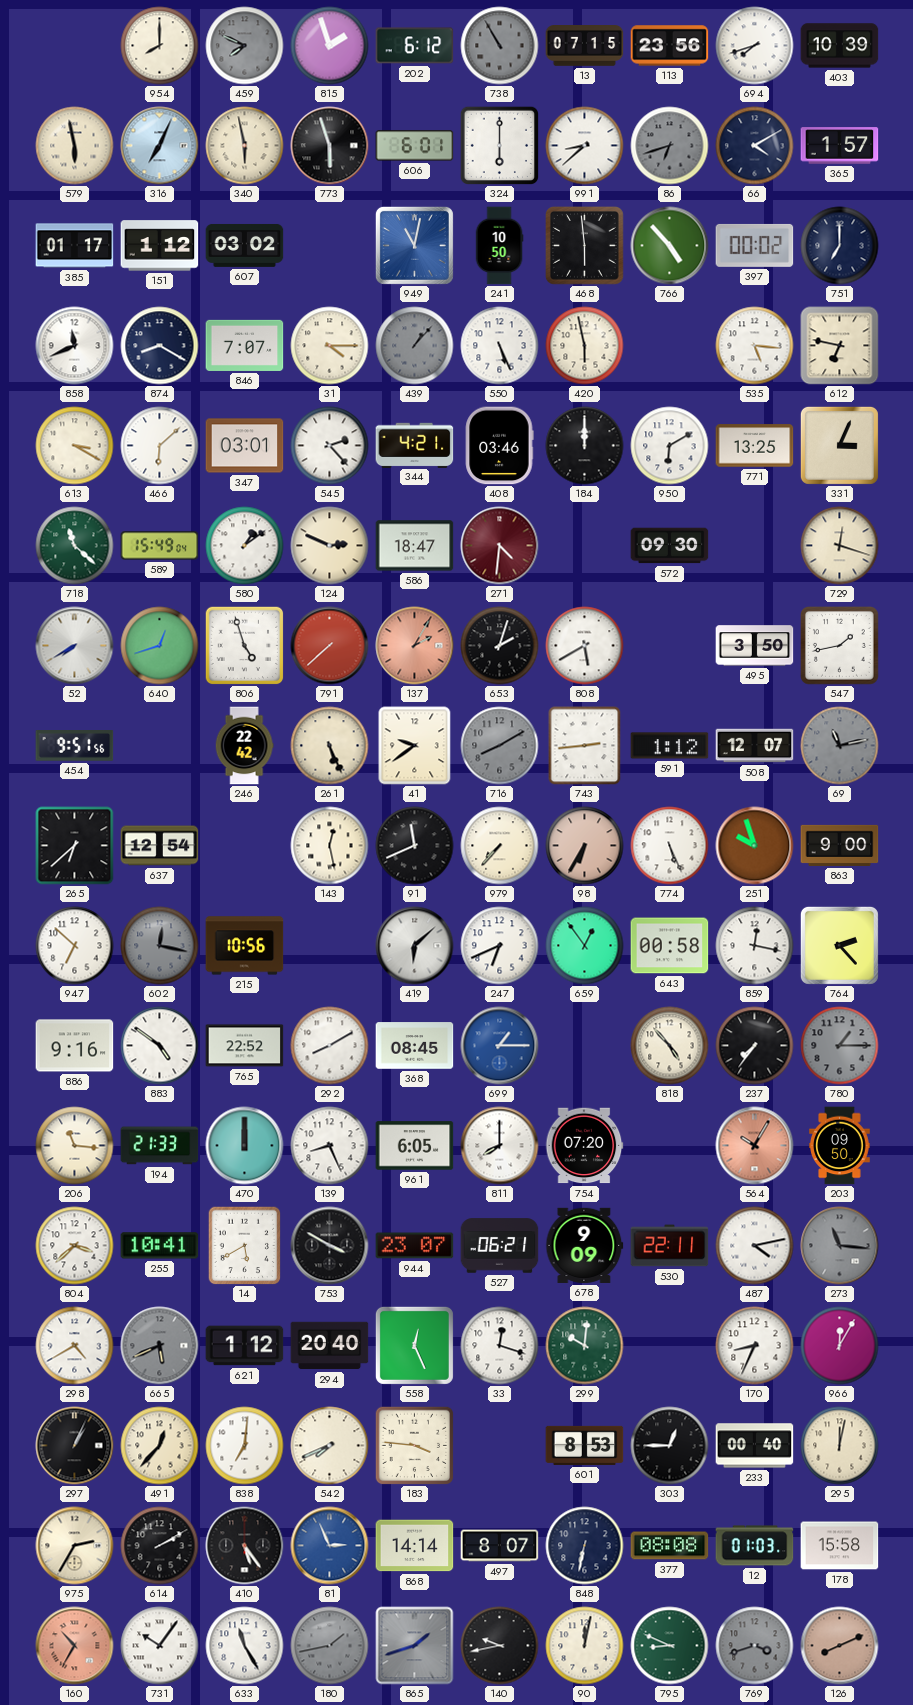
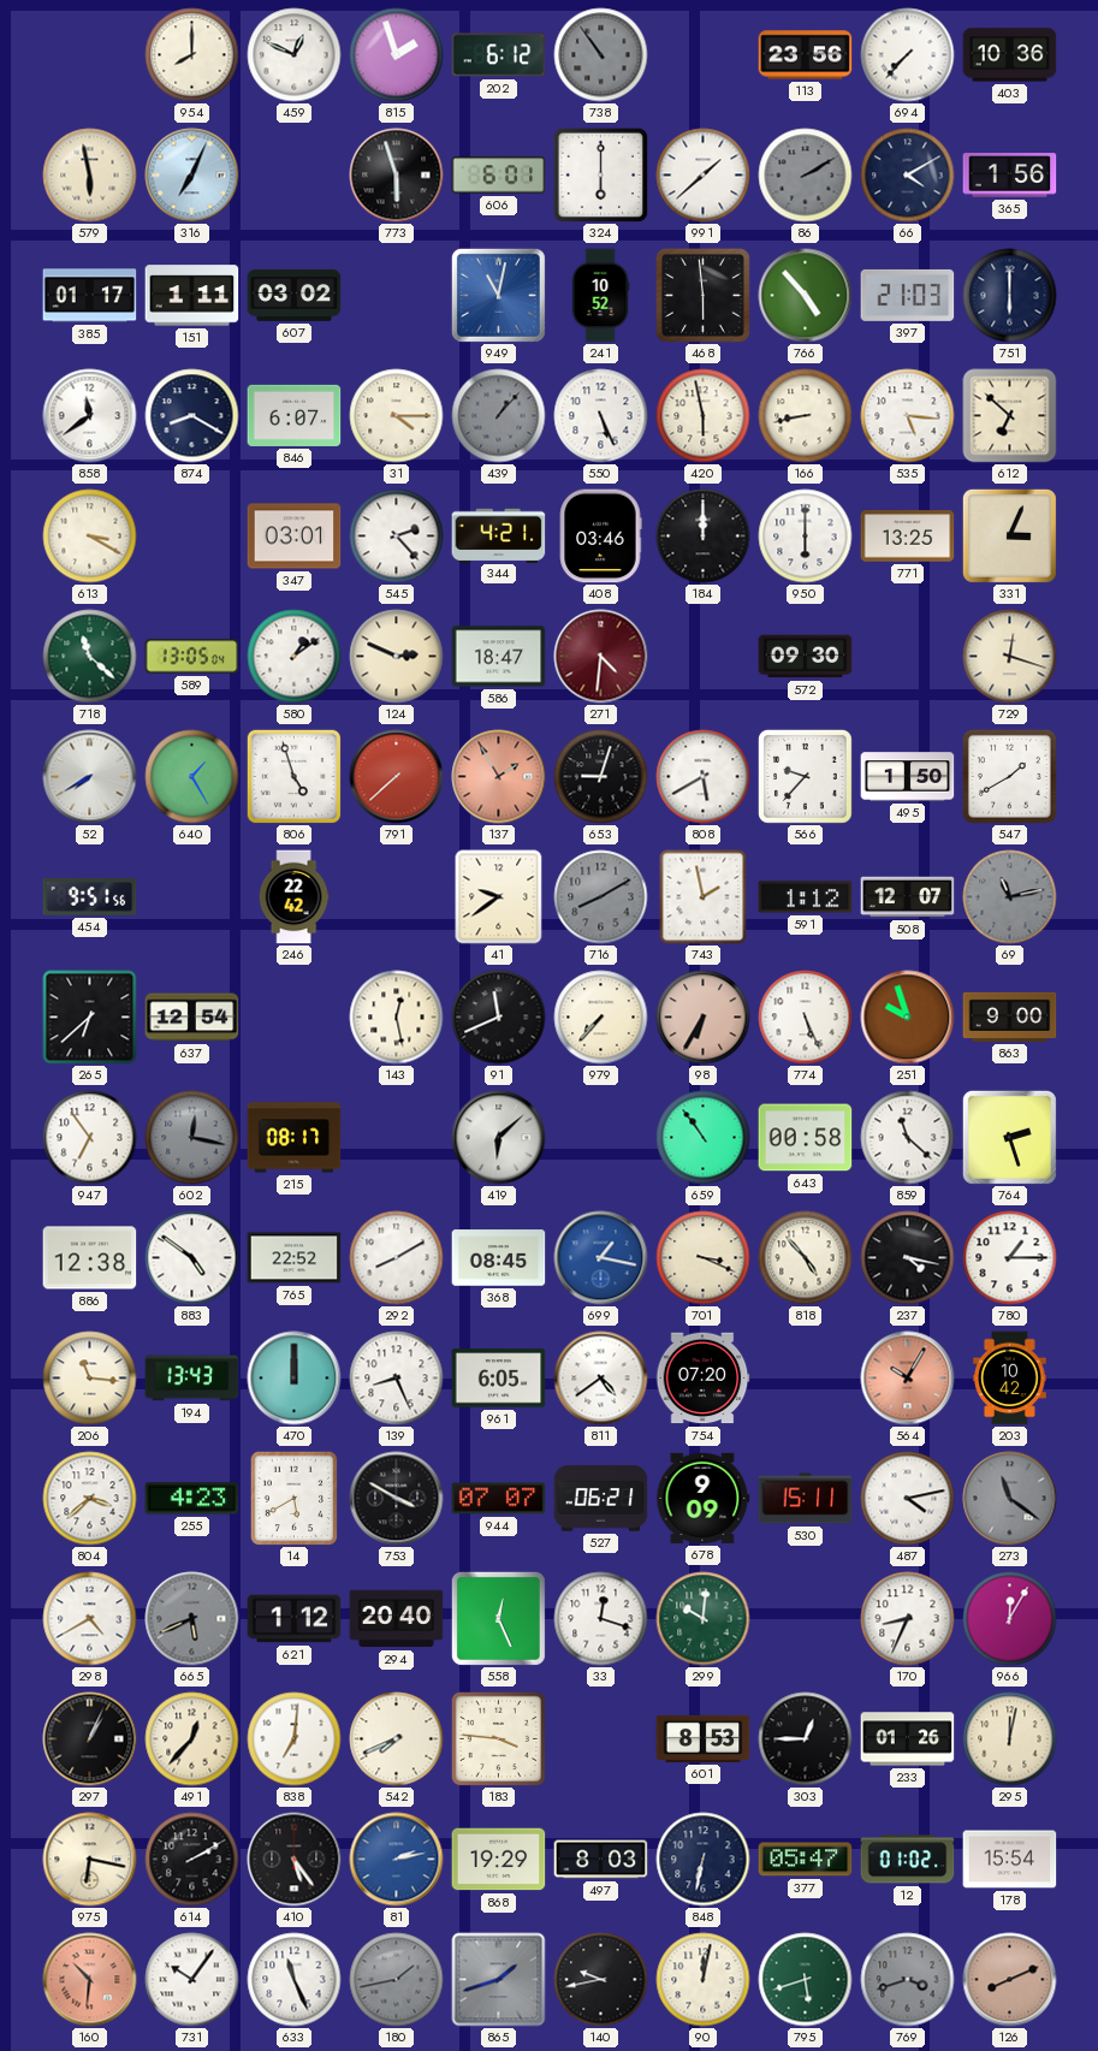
459: 7:49 -> 12:49 (295, 55)
459 dial: grey -> white (295, 55)
738: 10:55 -> 10:54 (601, 55)
13: 07:15 -> none (585, 46)
694: 7:42 -> 7:37 (908, 55)
403: 10:39 -> 10:36 (1010, 55)
340: 5:58 -> none (245, 146)
991: 8:38 -> 1:38 (704, 176)
86: 6:42 -> 2:10 (806, 176)
365: 1:57 -> 1:56 (1010, 176)
151: 1:12 -> 1:11 (192, 296)
241: 10:50 -> 10:52 (600, 296)
397: 00:02 -> 21:03 (908, 295)
751: 7:00 -> 6:00 (1010, 296)
858: 11:41 -> 11:39 (90, 416)
846: 7:07 -> 6:07 (295, 415)
166: none -> 8:43 (806, 416)
612: 6:47 -> 6:52 (1010, 416)
466: 6:08 -> none (160, 446)
950: 6:10 -> 6:00 (806, 537)
589: 15:49 -> 13:05 (192, 657)
640: 12:42 -> 1:25 (192, 777)
137: 2:05 -> 1:55 (499, 777)
653: 2:03 -> 9:03 (601, 777)
566: none -> 9:37 (806, 777)
495: 3:50 -> 1:50 (908, 777)
547: 1:43 -> 1:40 (1010, 777)
261: 5:26 -> none (330, 746)
743: 2:44 -> 1:58 (704, 897)
947: 6:52 -> 6:54 (90, 1138)
215: 10:56 -> 08:17 (295, 1138)
247: 6:41 -> none (500, 946)
659: 12:54 -> 10:54 (704, 1138)
859: 12:17 -> 11:22 (908, 1138)
764: 2:23 -> 2:27 (1009, 1137)
886: 9:16 -> 12:38 (90, 1258)
699: 1:15 -> 1:17 (601, 1258)
701: none -> 3:19 (704, 1258)
237: 7:36 -> 4:17 (908, 1258)
780 dial: grey -> white (1010, 1258)
194: 21:33 -> 13:43 (192, 1379)
811: 8:00 -> 4:39 (601, 1379)
203: 09:50 -> 10:42 (1010, 1379)
255: 10:41 -> 4:23 (192, 1499)
944: 23:07 -> 07:07 (499, 1499)
530: 22:11 -> 15:11 (806, 1499)
273: 11:16 -> 11:21 (1010, 1499)
233: 00:40 -> 01:26 (908, 1739)
975: 2:35 -> 6:17 (90, 1860)
81: 2:56 -> 2:13 (397, 1860)
868: 14:14 -> 19:29 (499, 1860)
497: 8:07 -> 8:03 (601, 1860)
377: 08:08 -> 05:47 (806, 1860)
12: 01:03 -> 01:02 (908, 1860)
178: 15:58 -> 15:54 (1010, 1860)
160: 10:35 -> 10:31 (90, 1980)
633: 11:25 -> 11:26 (295, 1980)
795: 8:49 -> 5:42 (806, 1980)
